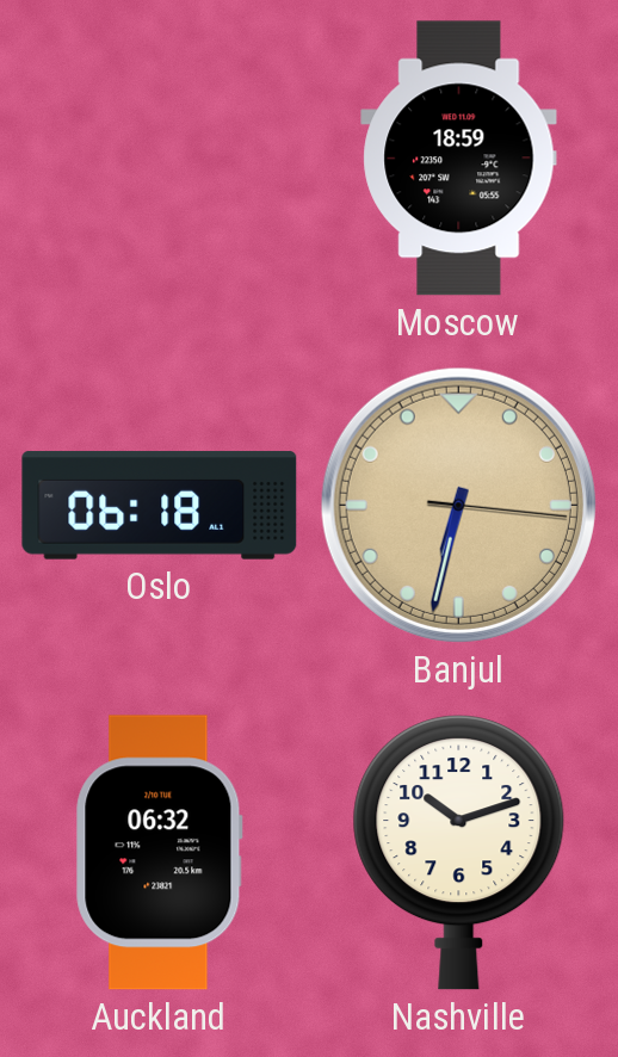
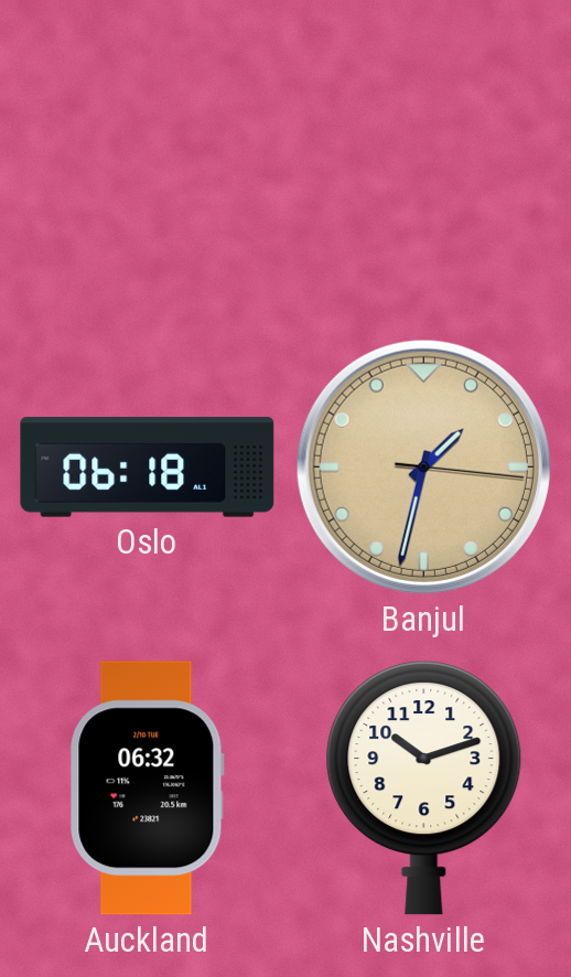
Moscow: 18:59 -> none (459, 159)
Banjul: 6:32 -> 1:32 (423, 466)
